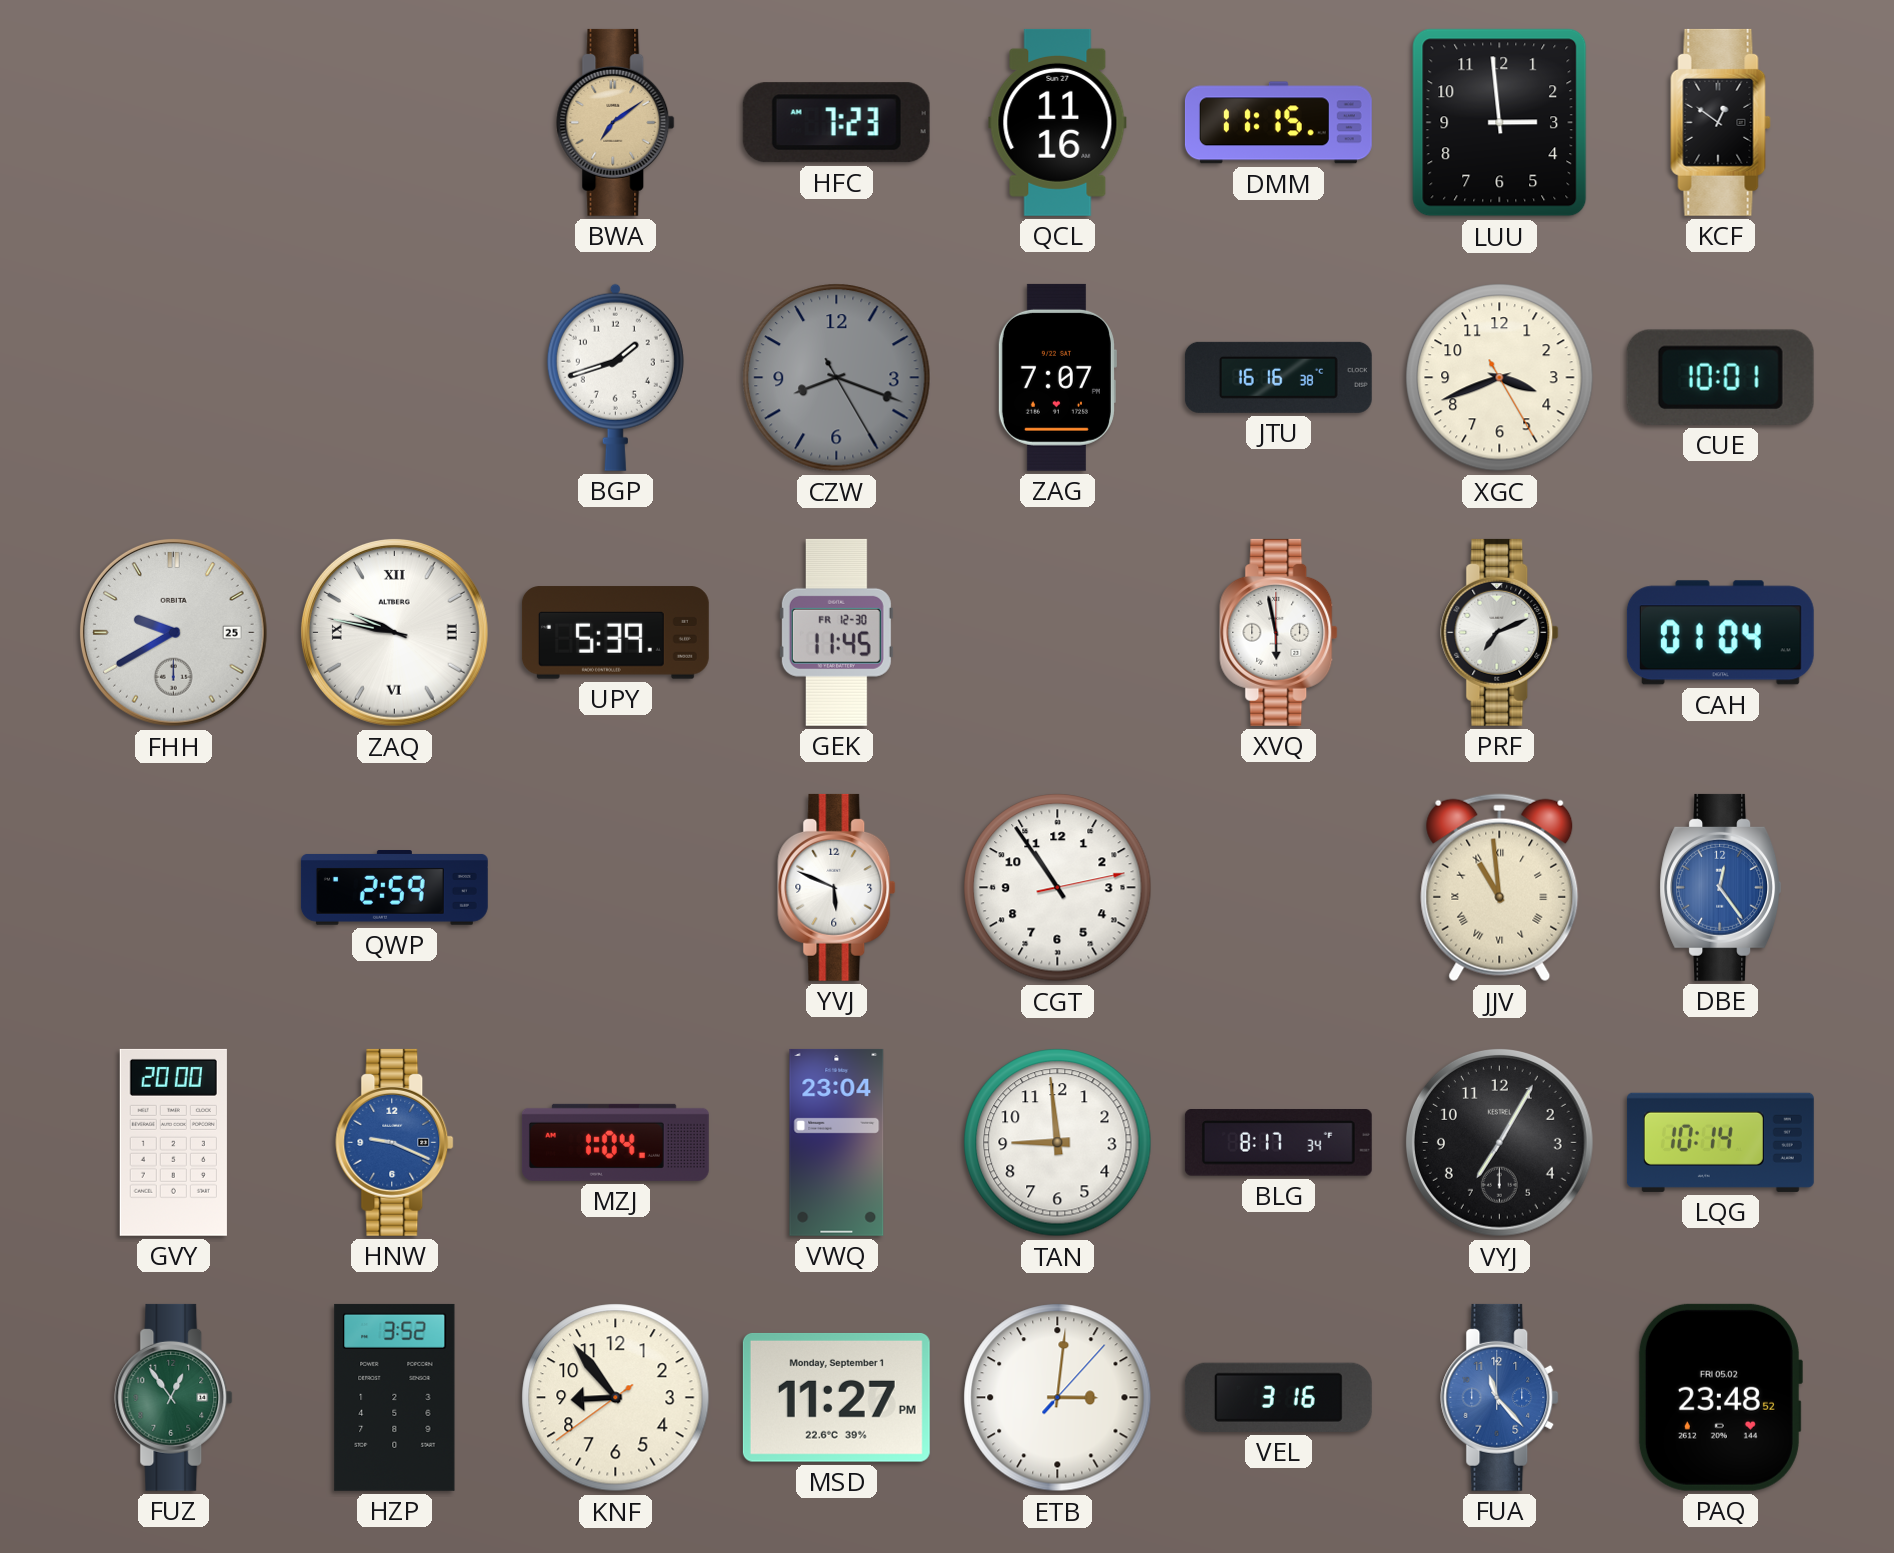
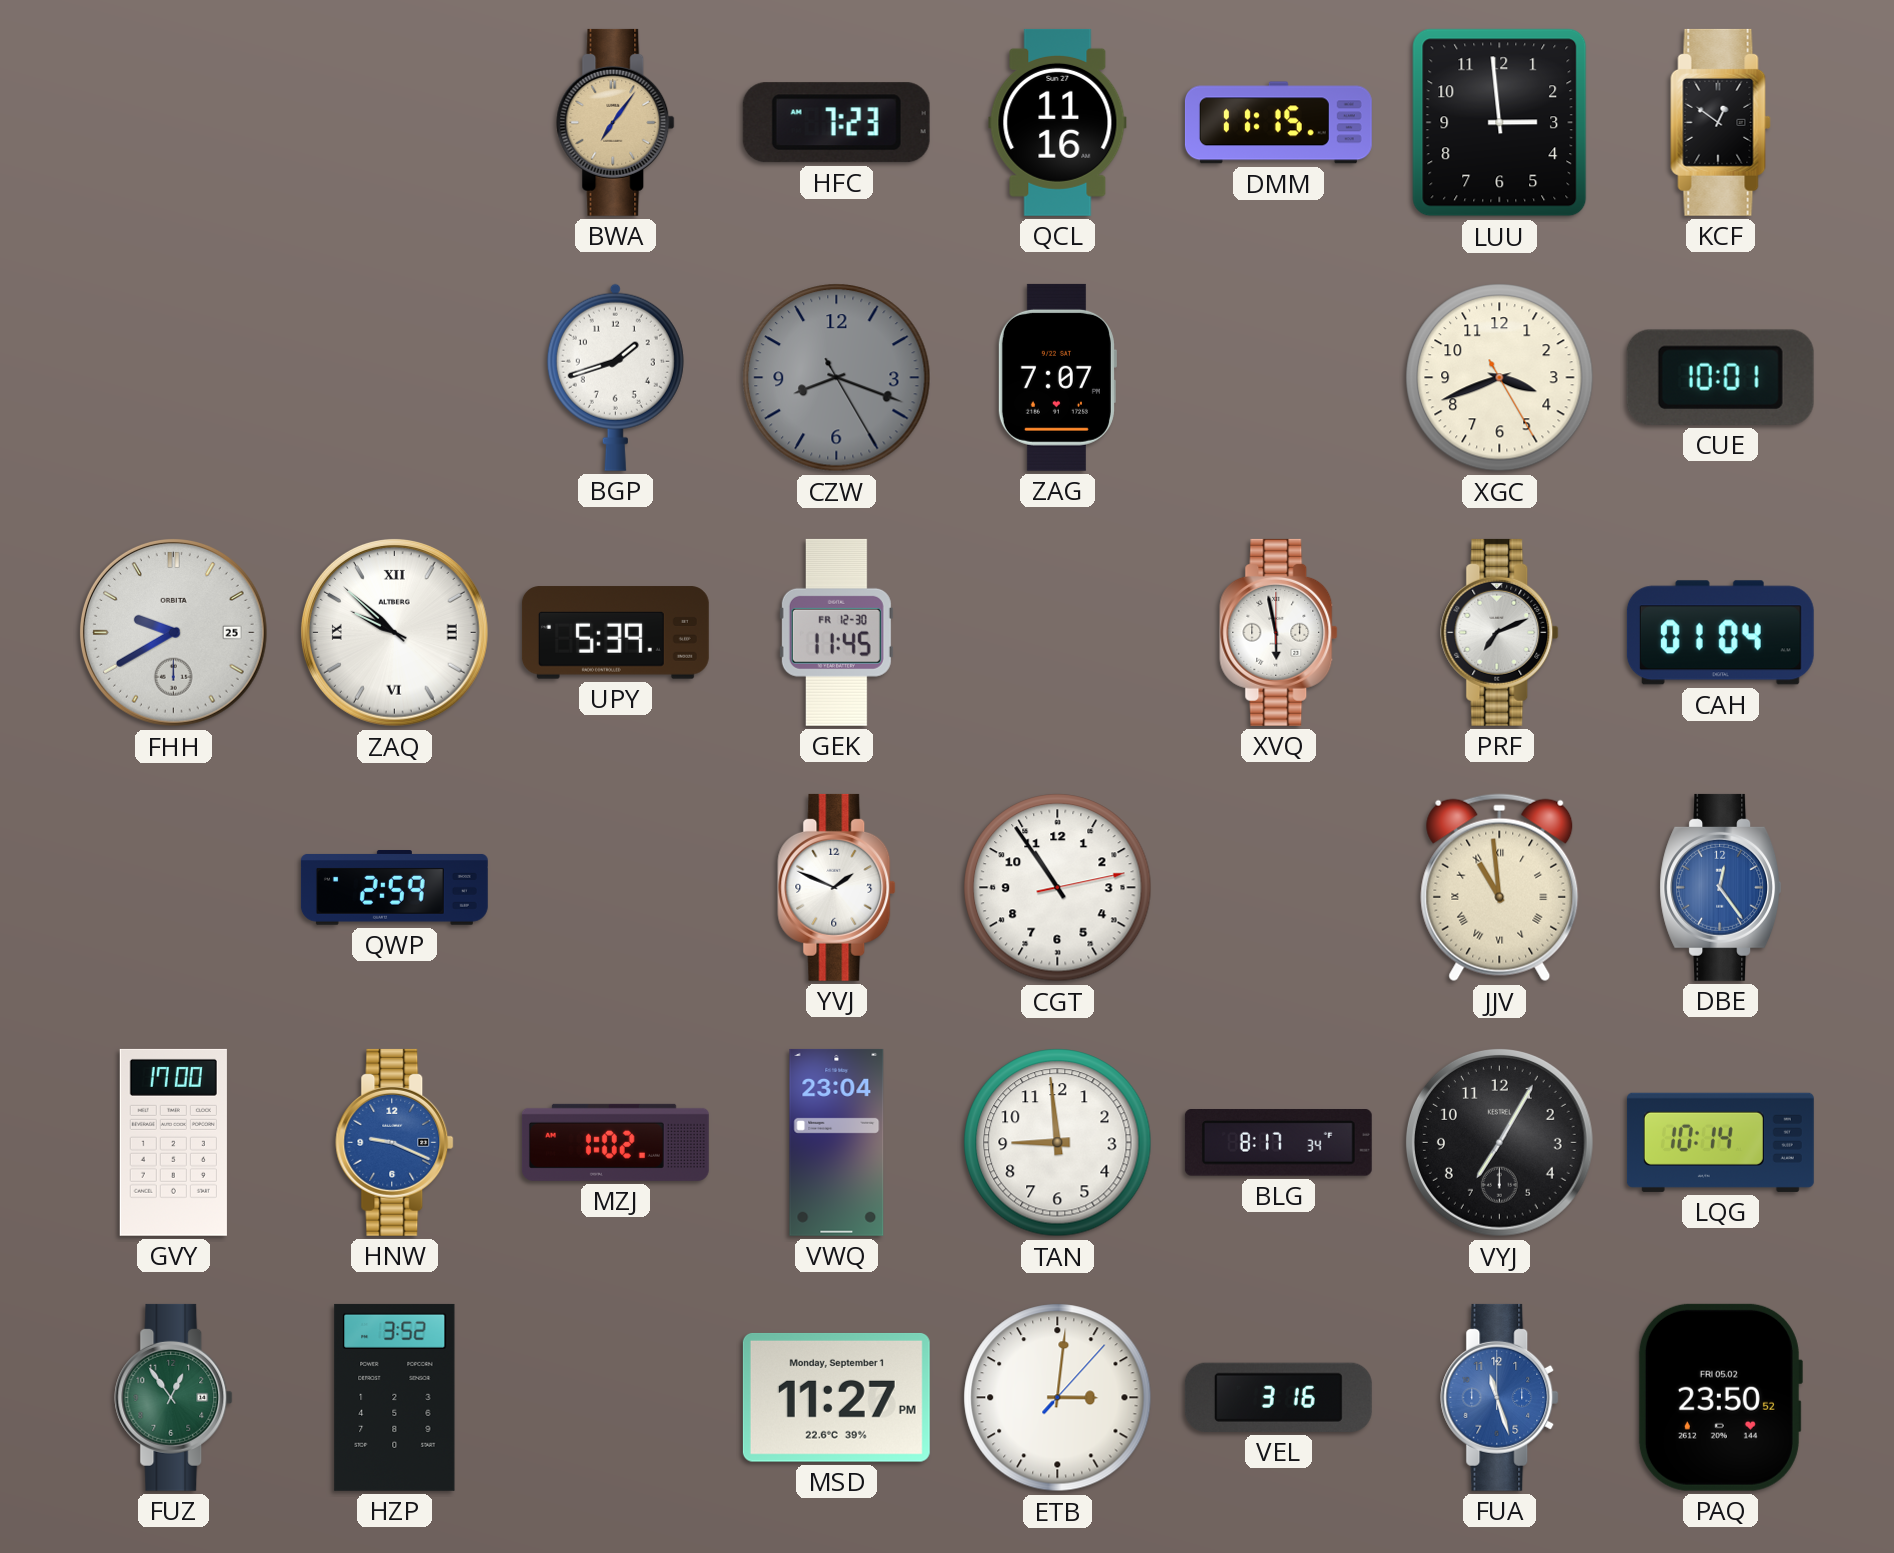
BWA: 7:09 -> 7:06 (616, 122)
JTU: 16:16 -> none (1278, 377)
ZAQ: 9:47 -> 9:52 (394, 632)
YVJ: 5:49 -> 1:49 (837, 887)
GVY: 20:00 -> 17:00 (173, 1142)
MZJ: 1:04 -> 1:02 (615, 1142)
KNF: 8:53 -> none (616, 1398)
FUA: 11:23 -> 11:27 (1500, 1397)
PAQ: 23:48 -> 23:50 (1720, 1397)
